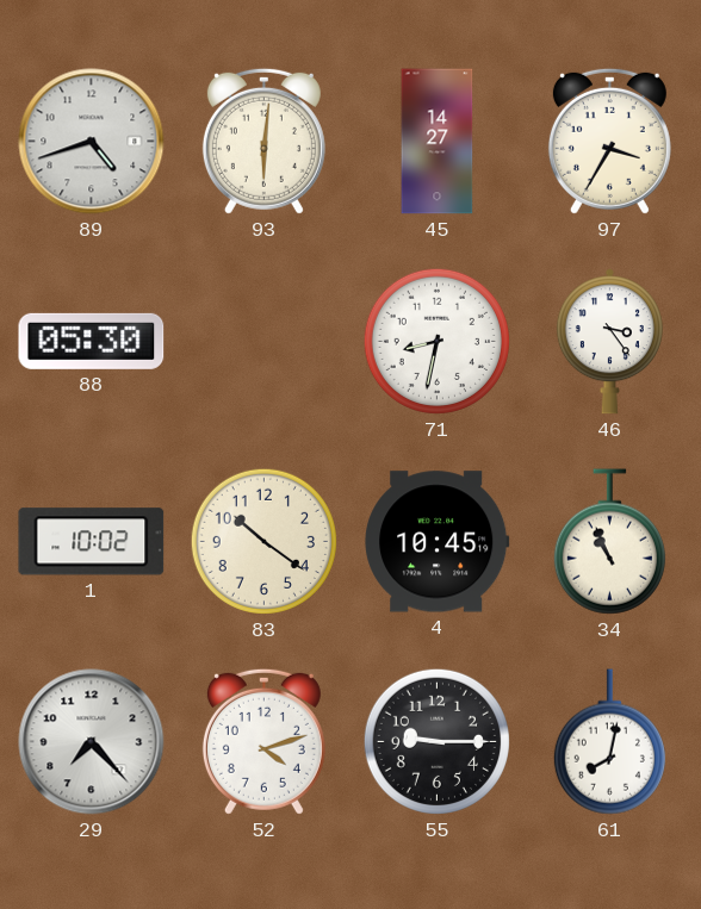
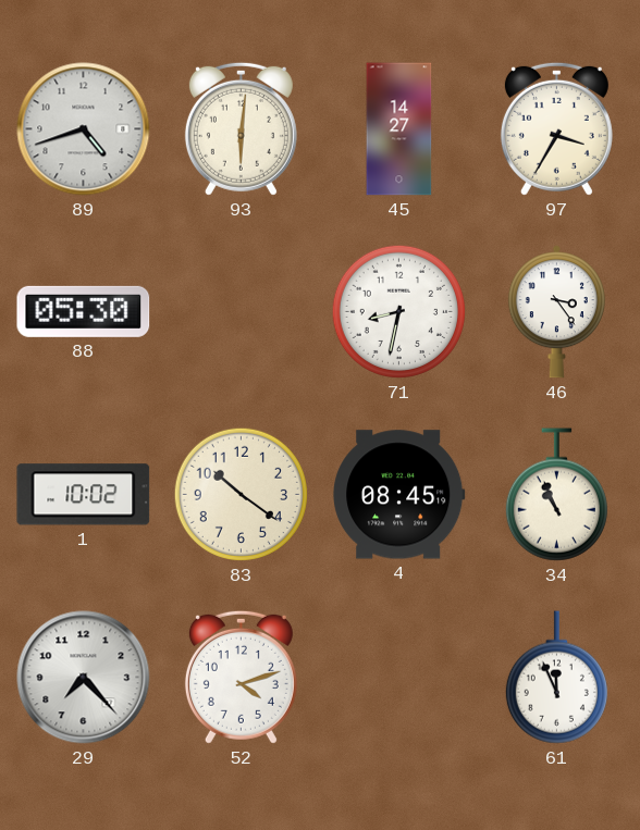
4: 10:45 -> 08:45 (399, 495)
55: 9:15 -> none (436, 741)
61: 8:02 -> 11:56 (556, 678)
